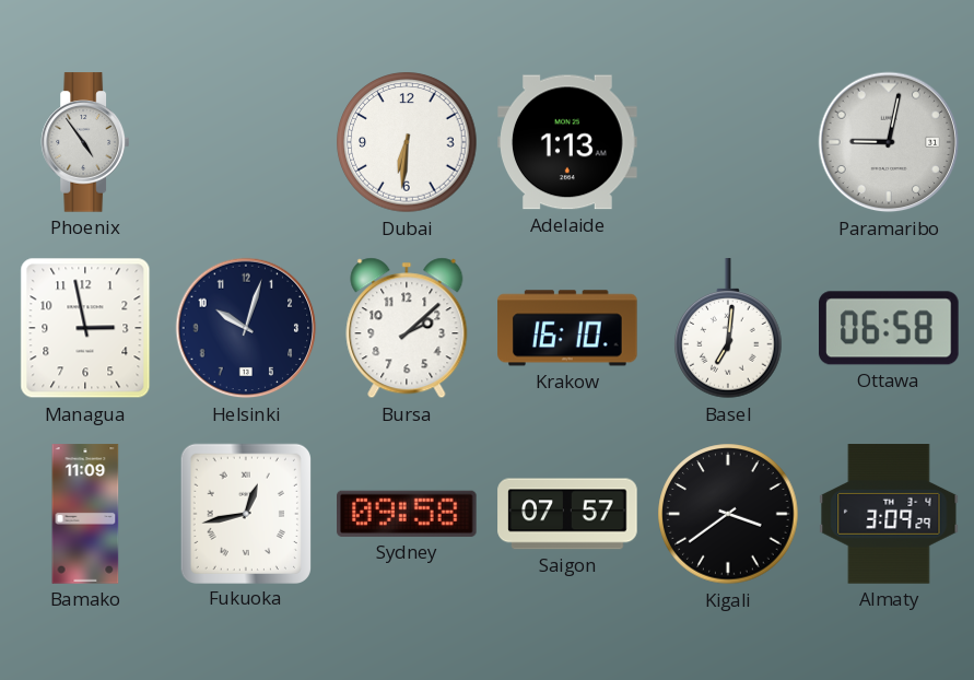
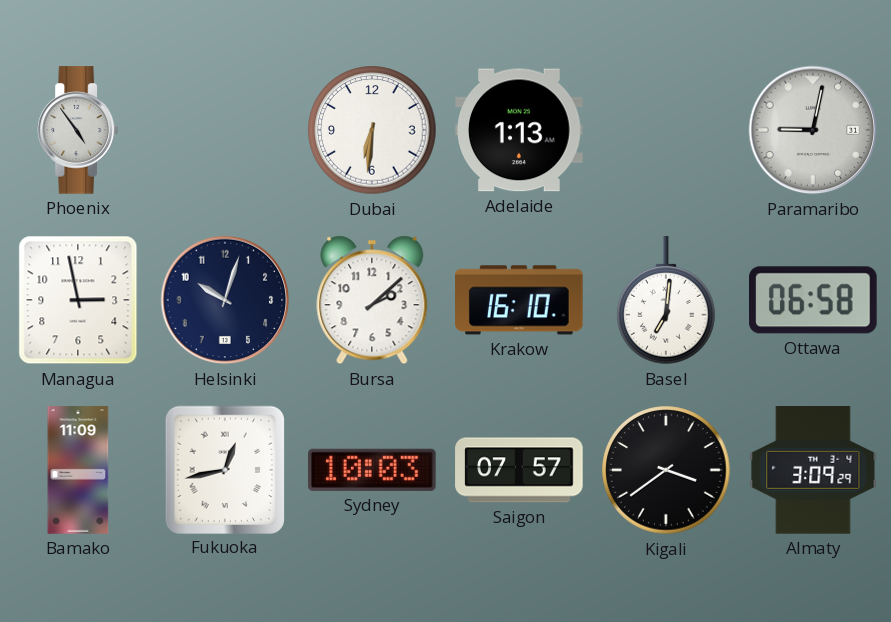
Sydney: 09:58 -> 10:03 (373, 470)
